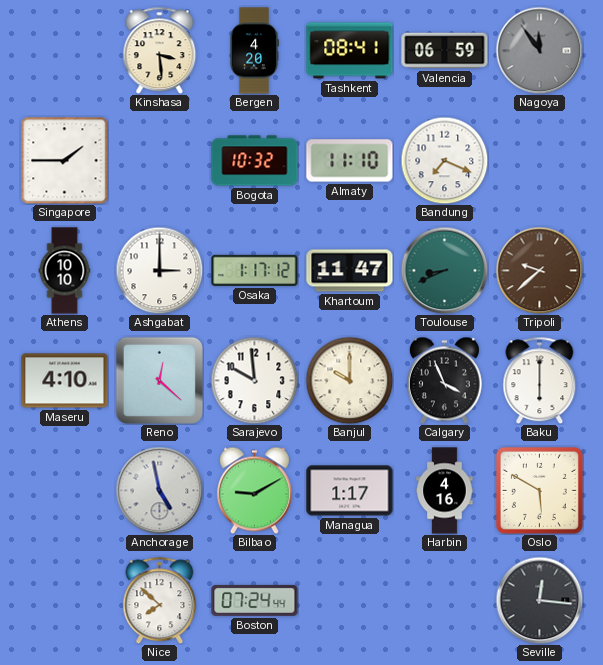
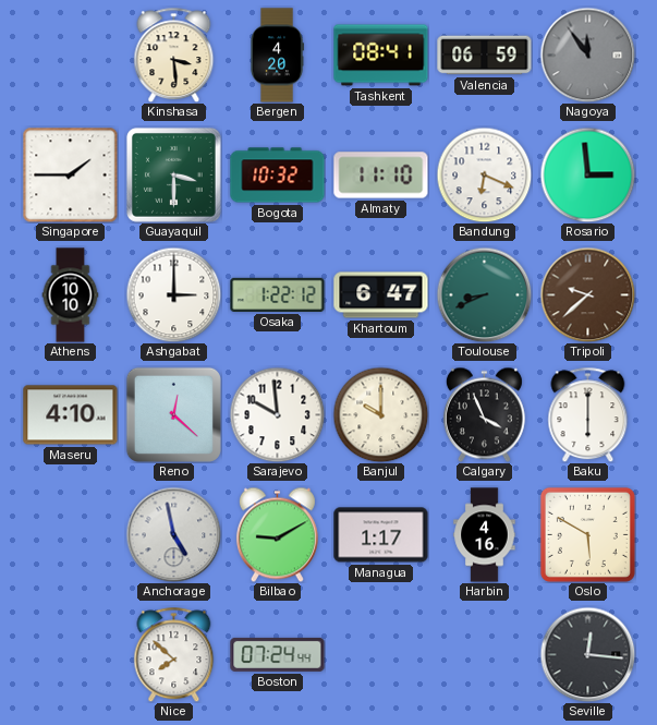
Guayaquil: none -> 3:30 (173, 174)
Bandung: 7:19 -> 6:19 (484, 174)
Rosario: none -> 2:59 (587, 174)
Osaka: 1:17 -> 1:22 (278, 294)
Khartoum: 11:47 -> 6:47 (381, 295)
